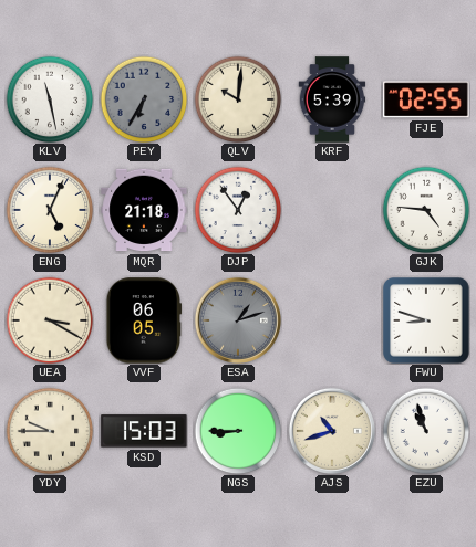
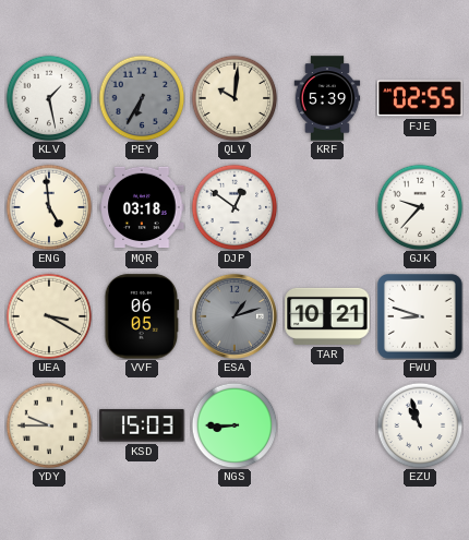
KLV: 11:28 -> 1:28 (49, 98)
ENG: 5:04 -> 4:59 (49, 207)
MQR: 21:18 -> 03:18 (142, 207)
DJP: 12:54 -> 12:51 (234, 207)
GJK: 4:46 -> 9:37 (420, 207)
TAR: none -> 10:21 (327, 316)
AJS: 10:42 -> none (332, 431)
